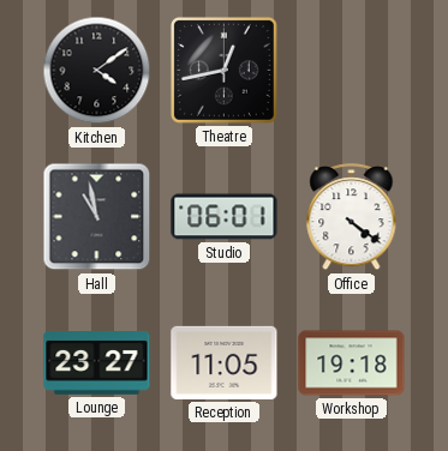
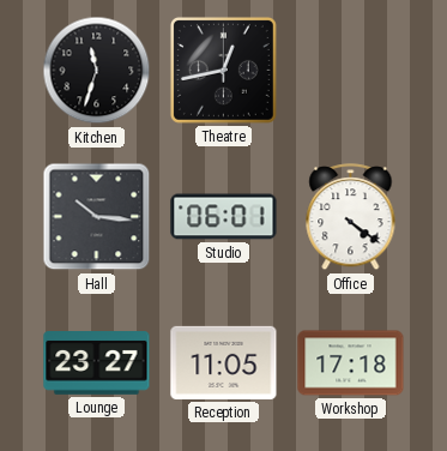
Kitchen: 4:09 -> 11:33 (97, 71)
Hall: 10:58 -> 10:16 (97, 217)
Workshop: 19:18 -> 17:18 (351, 363)
